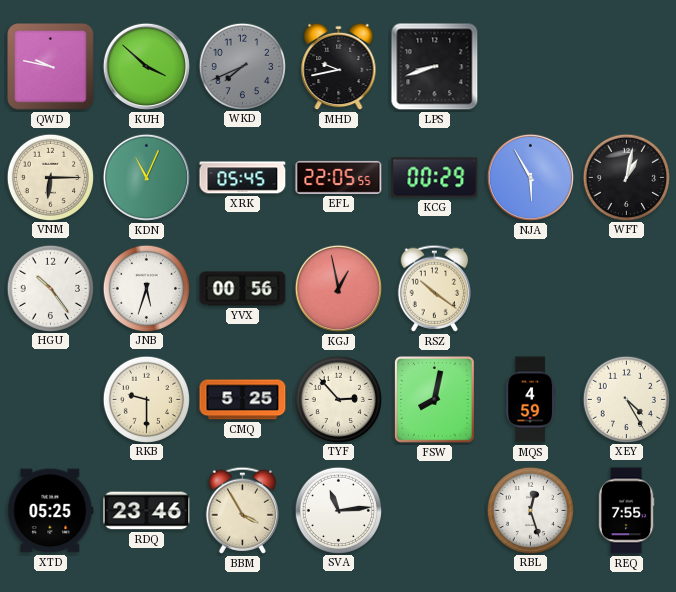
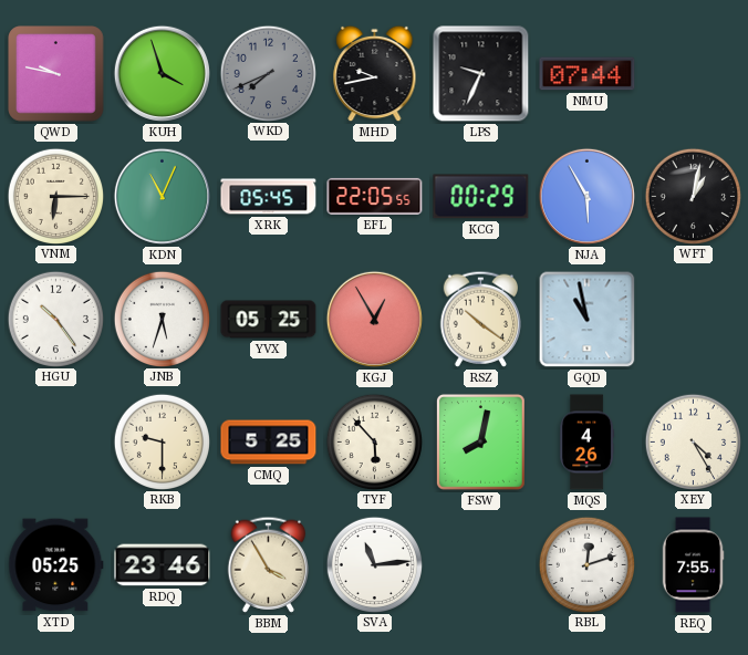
KUH: 3:52 -> 3:57 (162, 73)
LPS: 8:42 -> 9:34 (481, 74)
NMU: none -> 07:44 (588, 74)
YVX: 00:56 -> 05:25 (269, 320)
KGJ: 12:58 -> 12:55 (374, 319)
GQD: none -> 10:58 (588, 320)
TYF: 2:53 -> 5:53 (374, 441)
MQS: 4:59 -> 4:26 (588, 443)
RBL: 12:27 -> 12:12 (586, 564)
